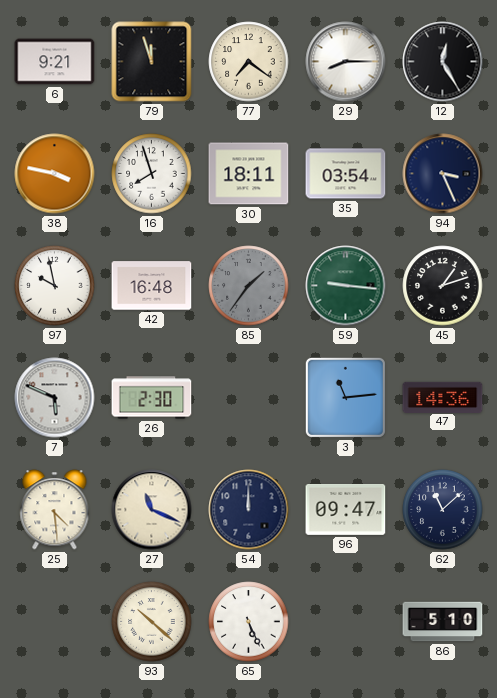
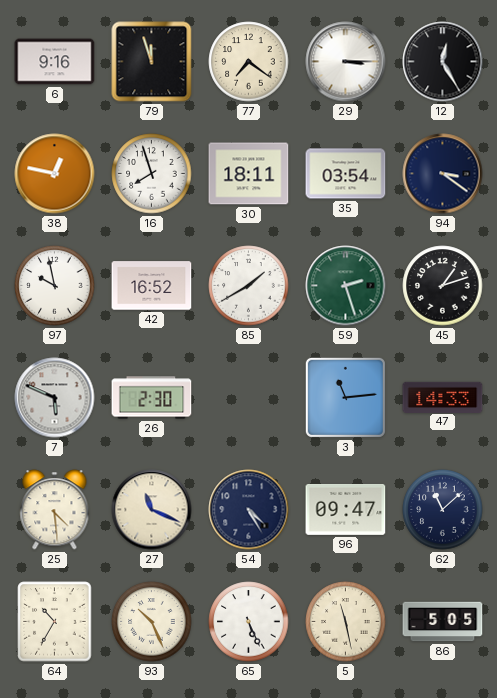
6: 9:21 -> 9:16 (55, 62)
29: 8:15 -> 3:15 (346, 62)
38: 3:47 -> 12:47 (55, 174)
94: 3:26 -> 3:21 (443, 174)
42: 16:48 -> 16:52 (152, 286)
85: 1:36 -> 1:40 (249, 286)
85 dial: grey -> white (249, 286)
59: 9:16 -> 2:27 (346, 286)
47: 14:36 -> 14:33 (443, 397)
54: 12:00 -> 4:25 (249, 510)
64: none -> 10:35 (55, 622)
93: 10:22 -> 10:26 (152, 622)
5: none -> 11:28 (346, 622)
86: 5:10 -> 5:05 (443, 622)
